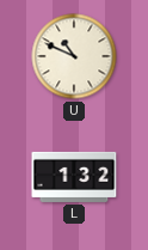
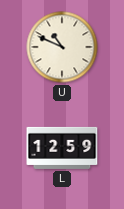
L: 1:32 -> 12:59 (62, 148)
